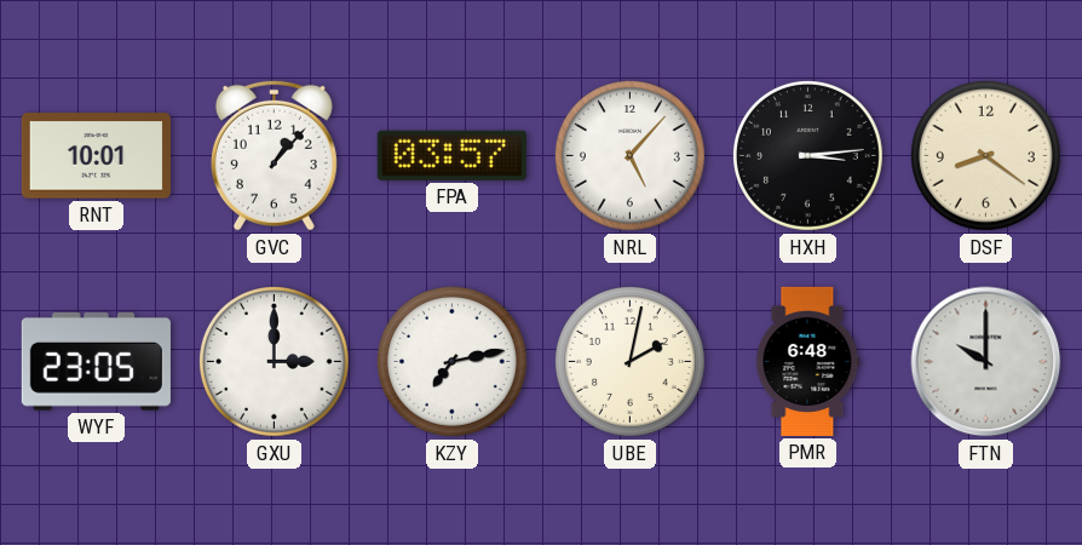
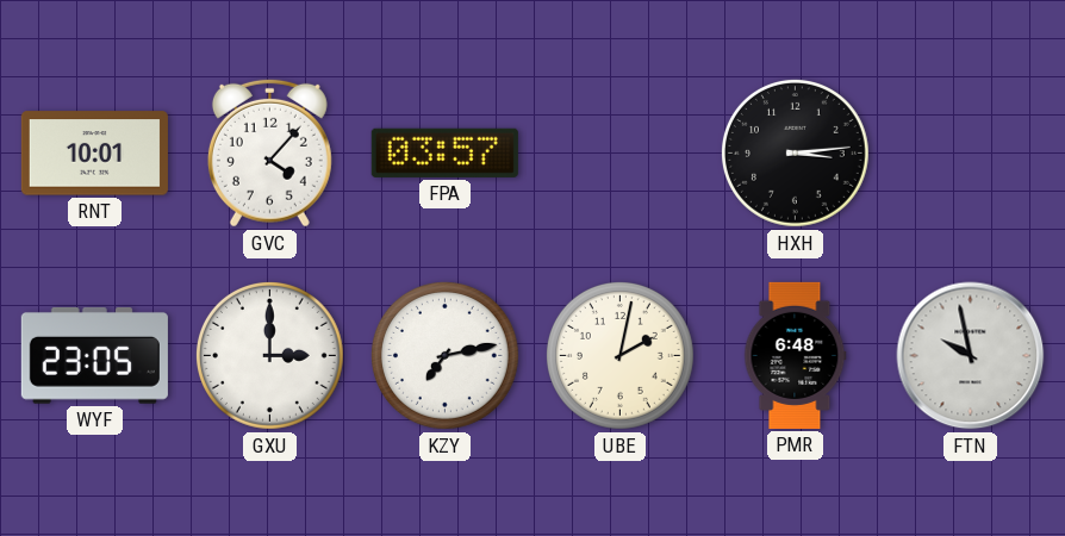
GVC: 1:07 -> 4:07 (269, 152)
NRL: 5:07 -> none (629, 155)
DSF: 8:21 -> none (985, 155)
FTN: 10:00 -> 9:58 (971, 356)
